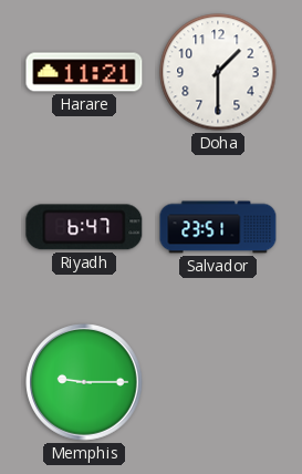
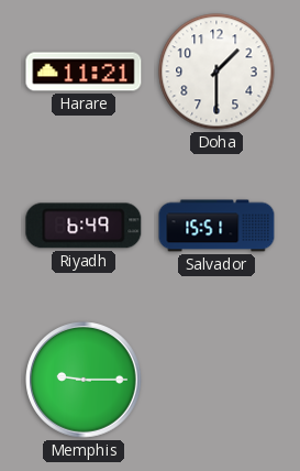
Riyadh: 6:47 -> 6:49 (84, 226)
Salvador: 23:51 -> 15:51 (216, 226)
